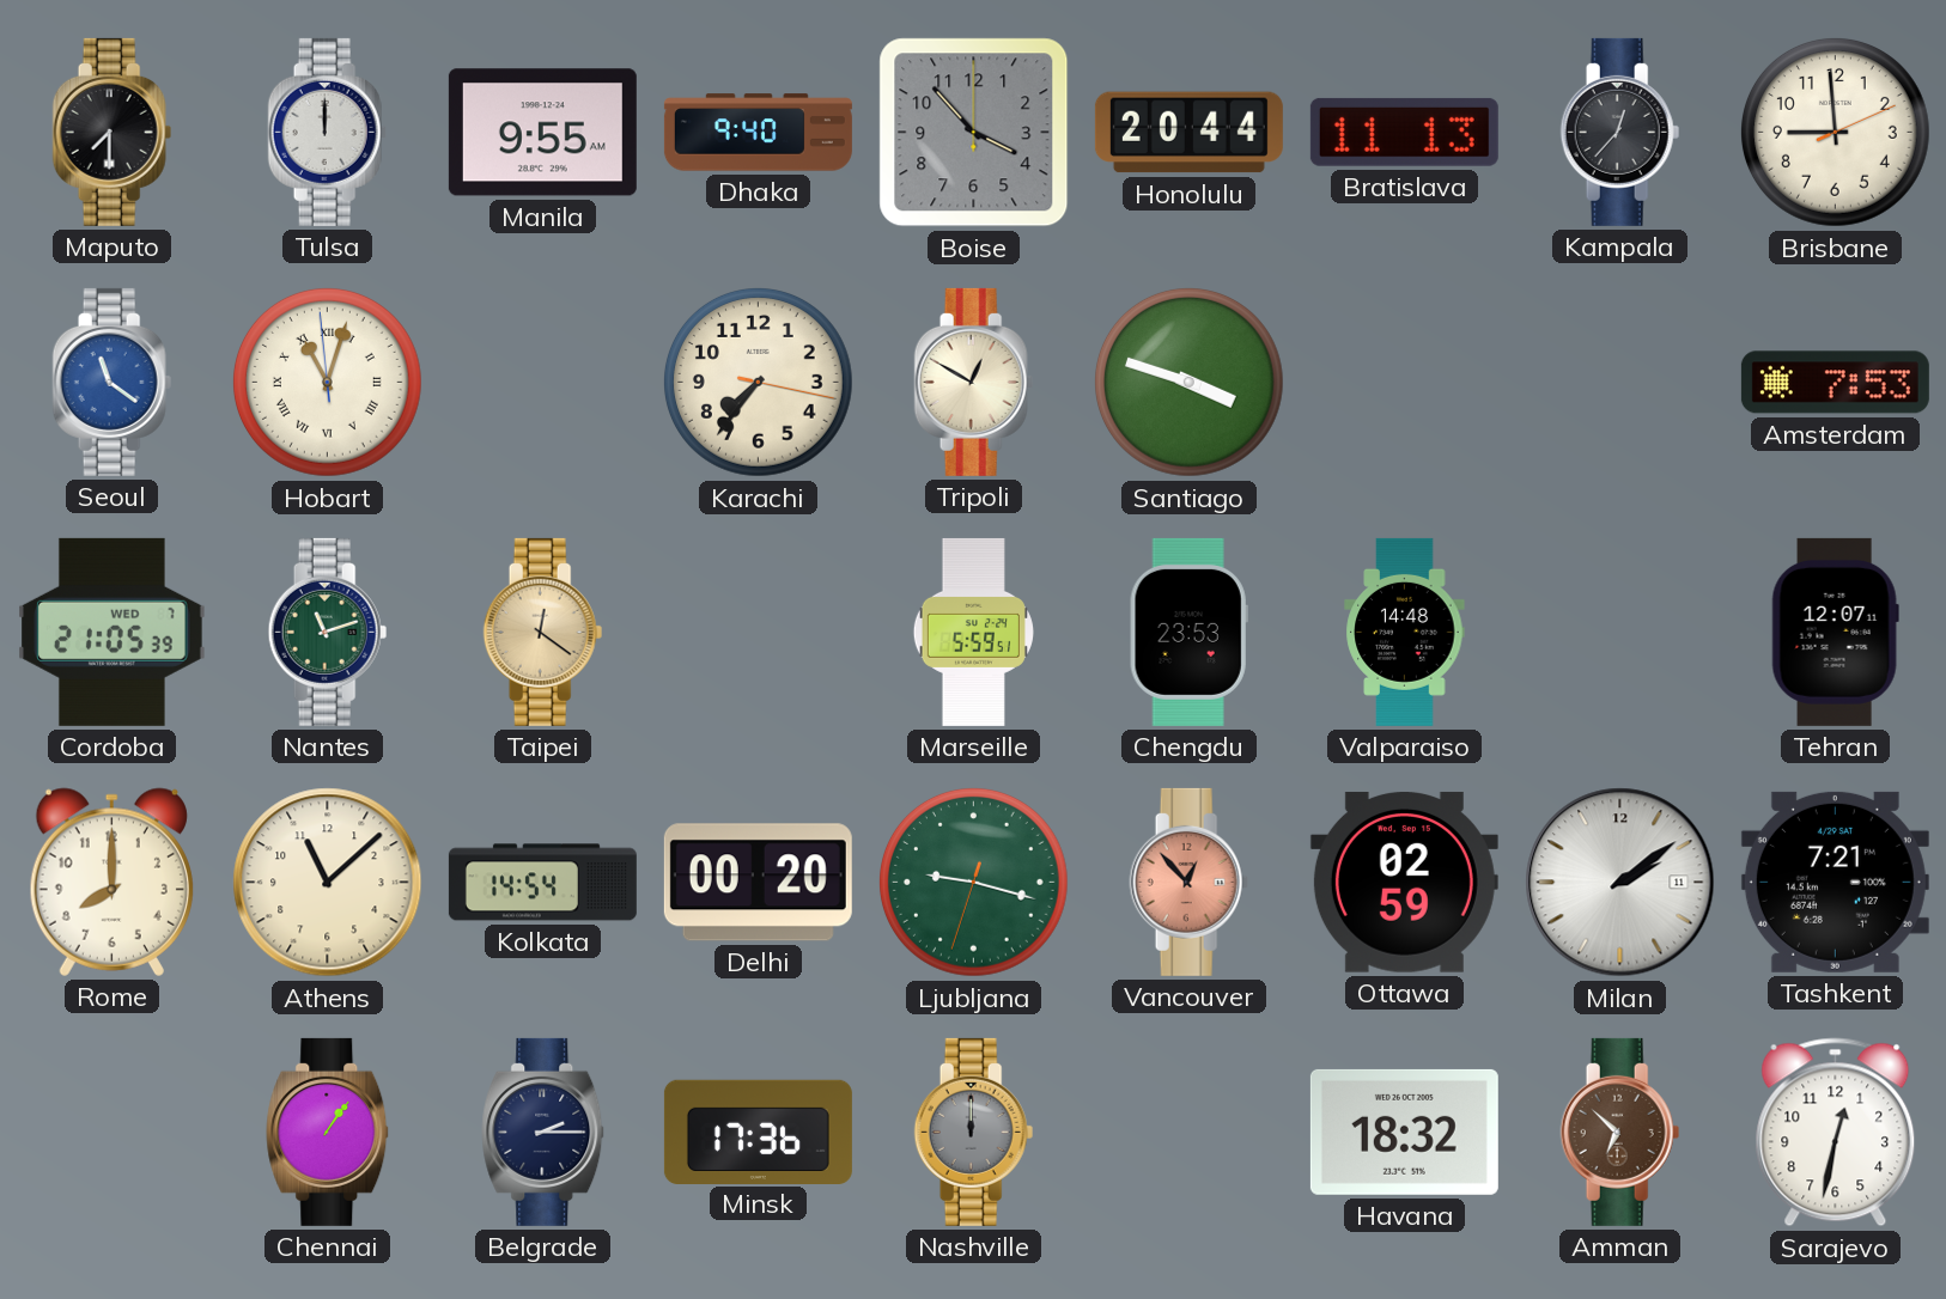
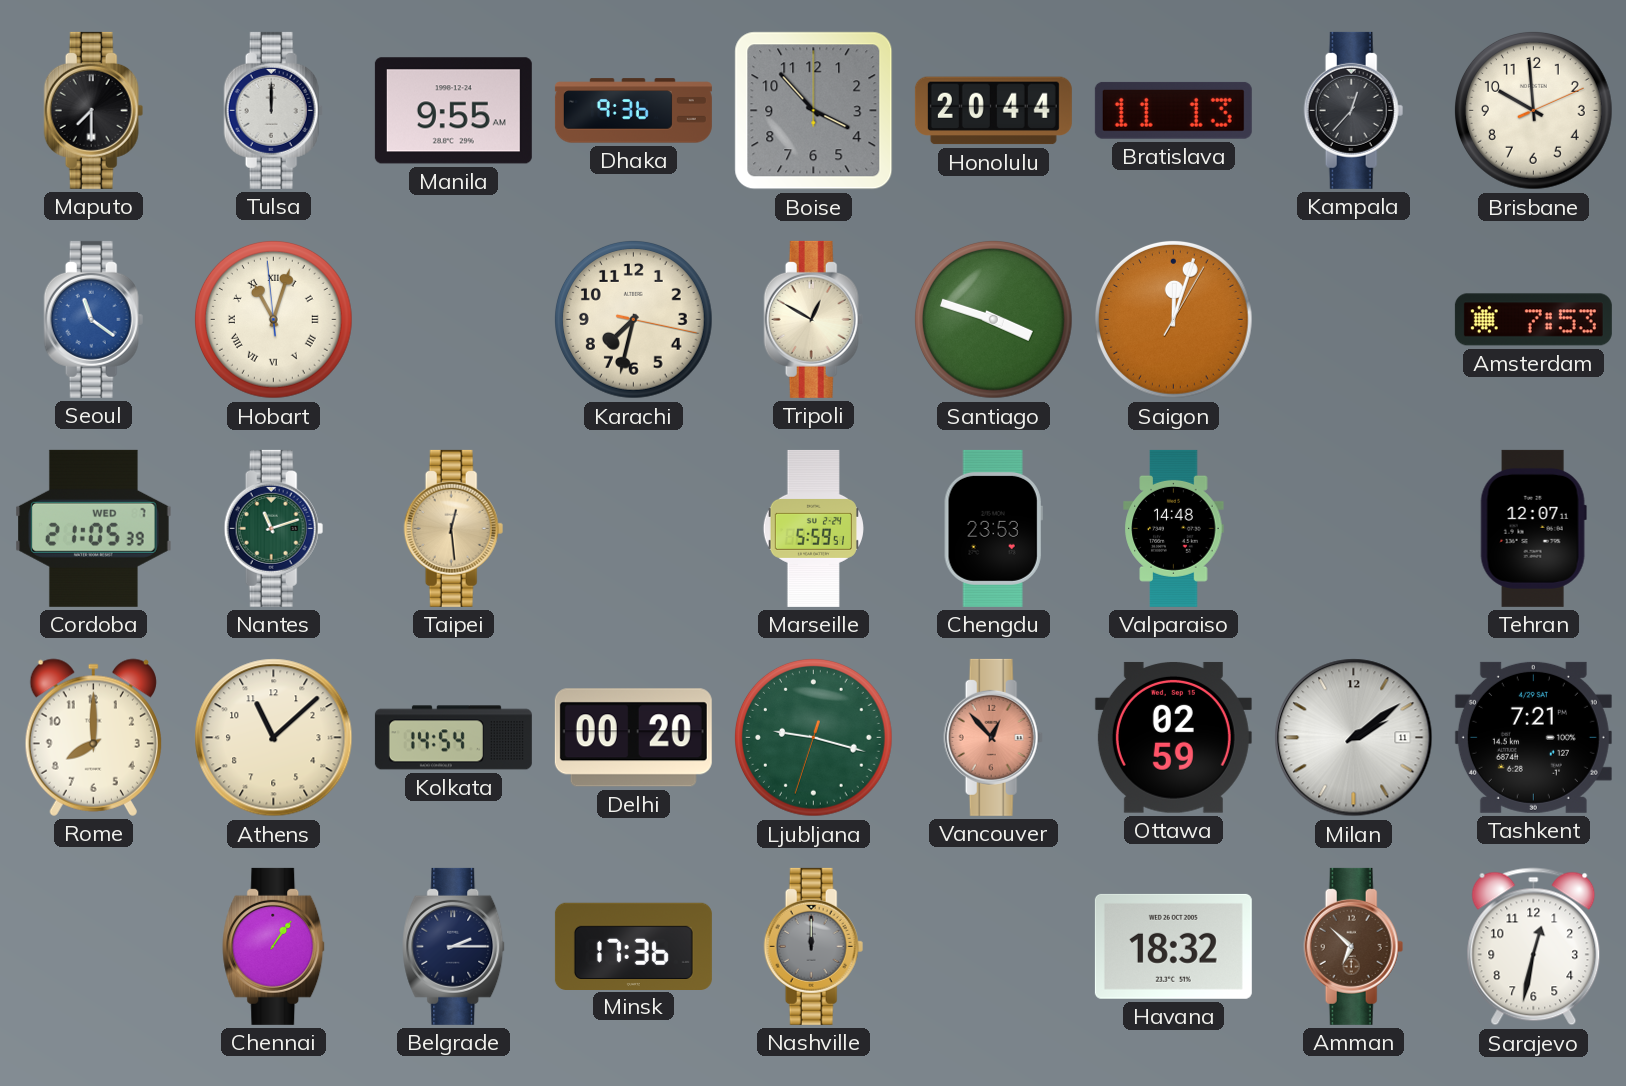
Dhaka: 9:40 -> 9:36 (633, 111)
Brisbane: 8:59 -> 9:59 (1534, 111)
Karachi: 7:36 -> 7:32 (634, 320)
Saigon: none -> 12:03 (1174, 320)
Taipei: 12:21 -> 12:29 (454, 528)
